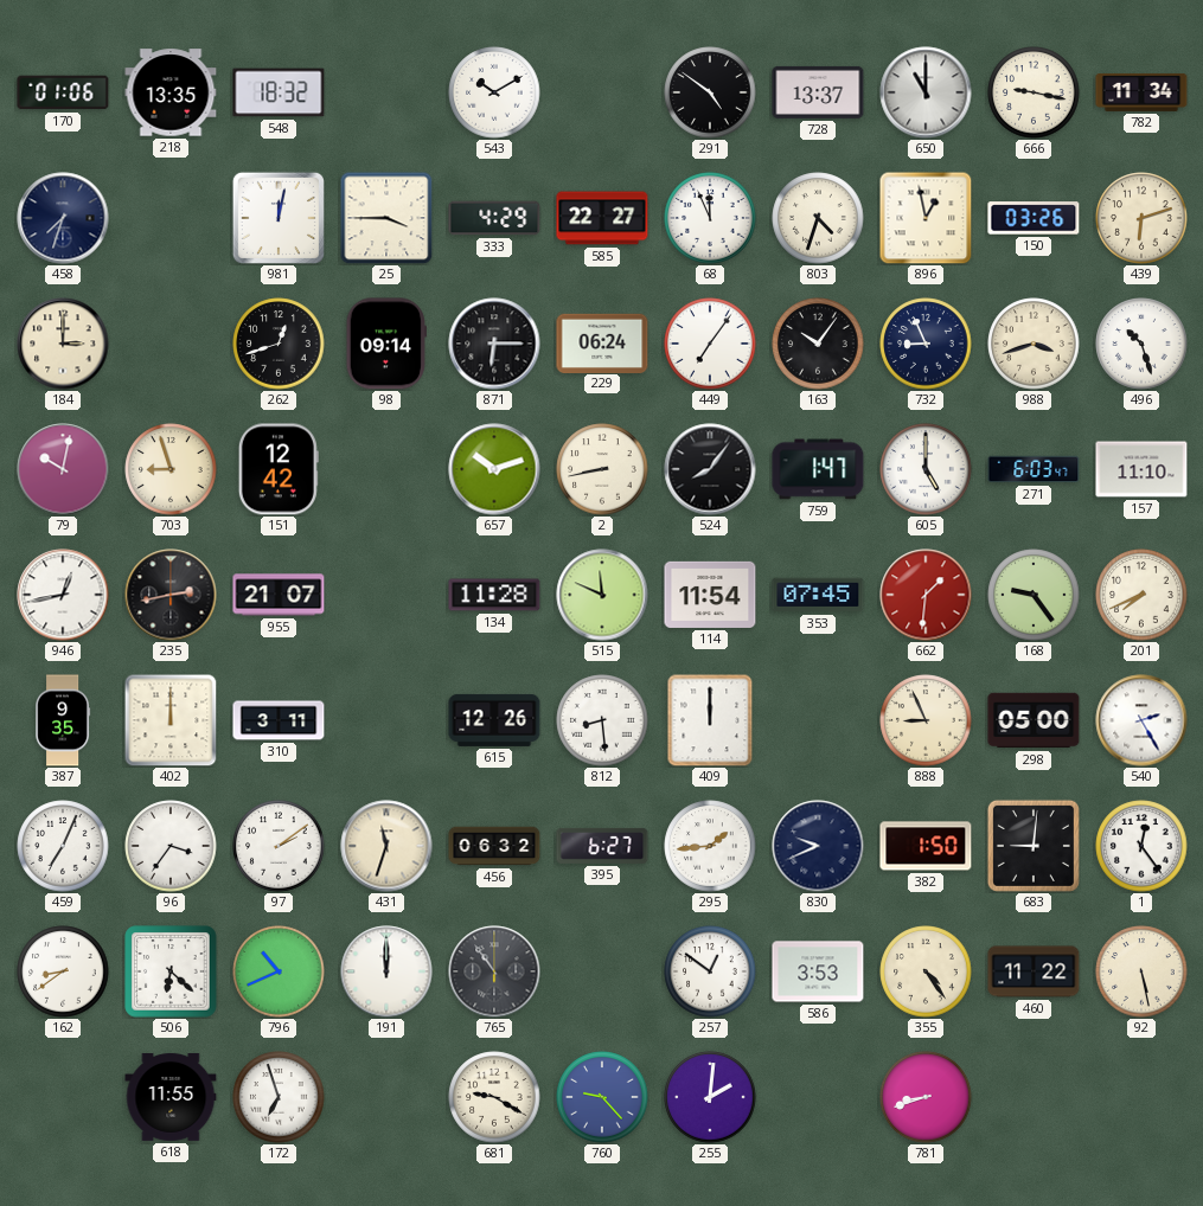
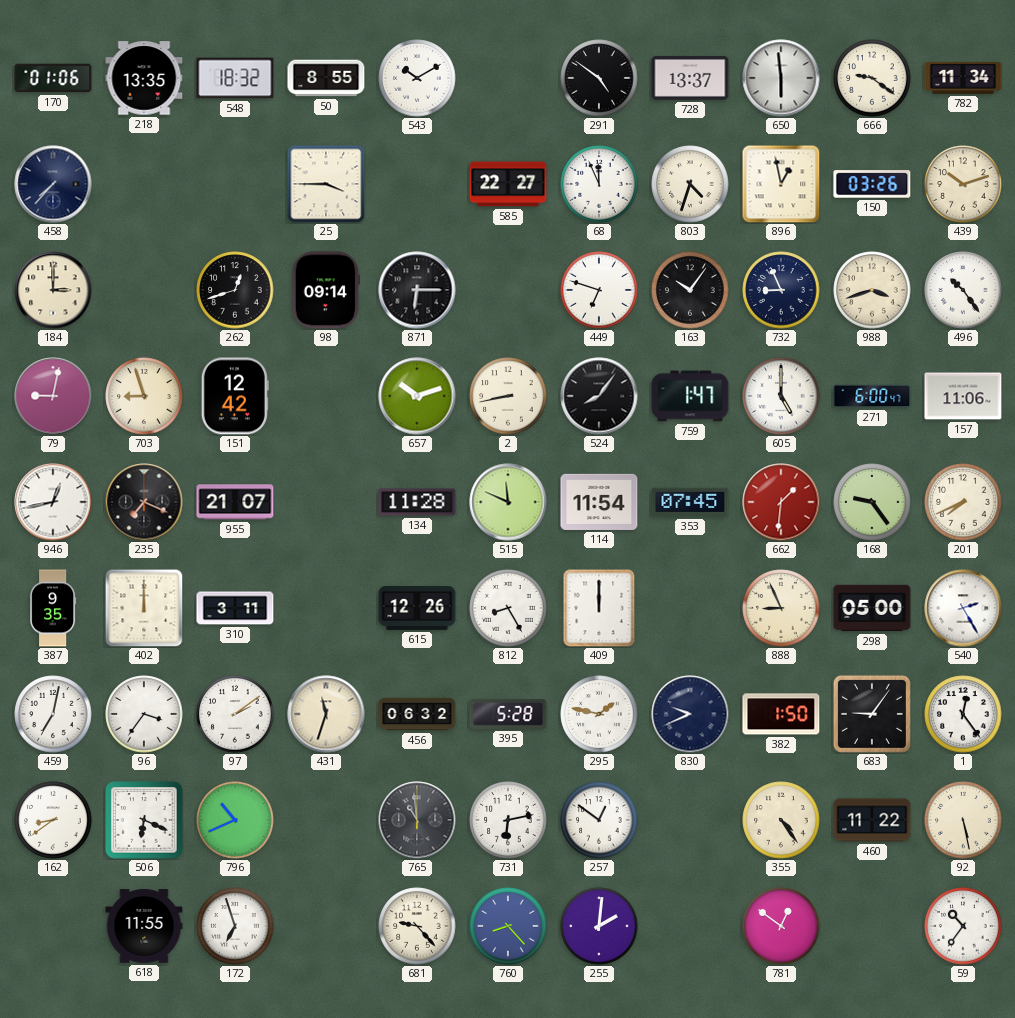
50: none -> 8:55 (326, 78)
650: 11:00 -> 5:59 (781, 78)
666: 9:17 -> 9:21 (872, 78)
458: 7:33 -> 7:37 (53, 184)
981: 12:02 -> none (279, 218)
333: 4:29 -> none (494, 218)
439: 6:12 -> 10:12 (963, 184)
229: 06:24 -> none (602, 342)
449: 7:06 -> 6:48 (599, 290)
496: 10:27 -> 10:24 (963, 290)
79: 10:02 -> 9:02 (53, 396)
271: 6:03 -> 6:00 (872, 396)
157: 11:10 -> 11:06 (963, 396)
235: 2:43 -> 7:19 (144, 502)
812: 8:29 -> 8:25 (508, 608)
459: 7:04 -> 7:02 (53, 714)
395: 6:27 -> 5:28 (508, 714)
295: 1:44 -> 1:47 (599, 714)
683: 9:01 -> 9:06 (872, 714)
506: 6:22 -> 6:19 (144, 820)
191: 12:00 -> none (386, 971)
765: 10:54 -> 10:59 (417, 820)
731: none -> 6:13 (508, 820)
586: 3:53 -> none (818, 971)
681: 9:20 -> 9:23 (417, 926)
760: 9:23 -> 8:23 (508, 926)
781: 8:42 -> 12:51 (781, 926)
59: none -> 10:36 (963, 926)
